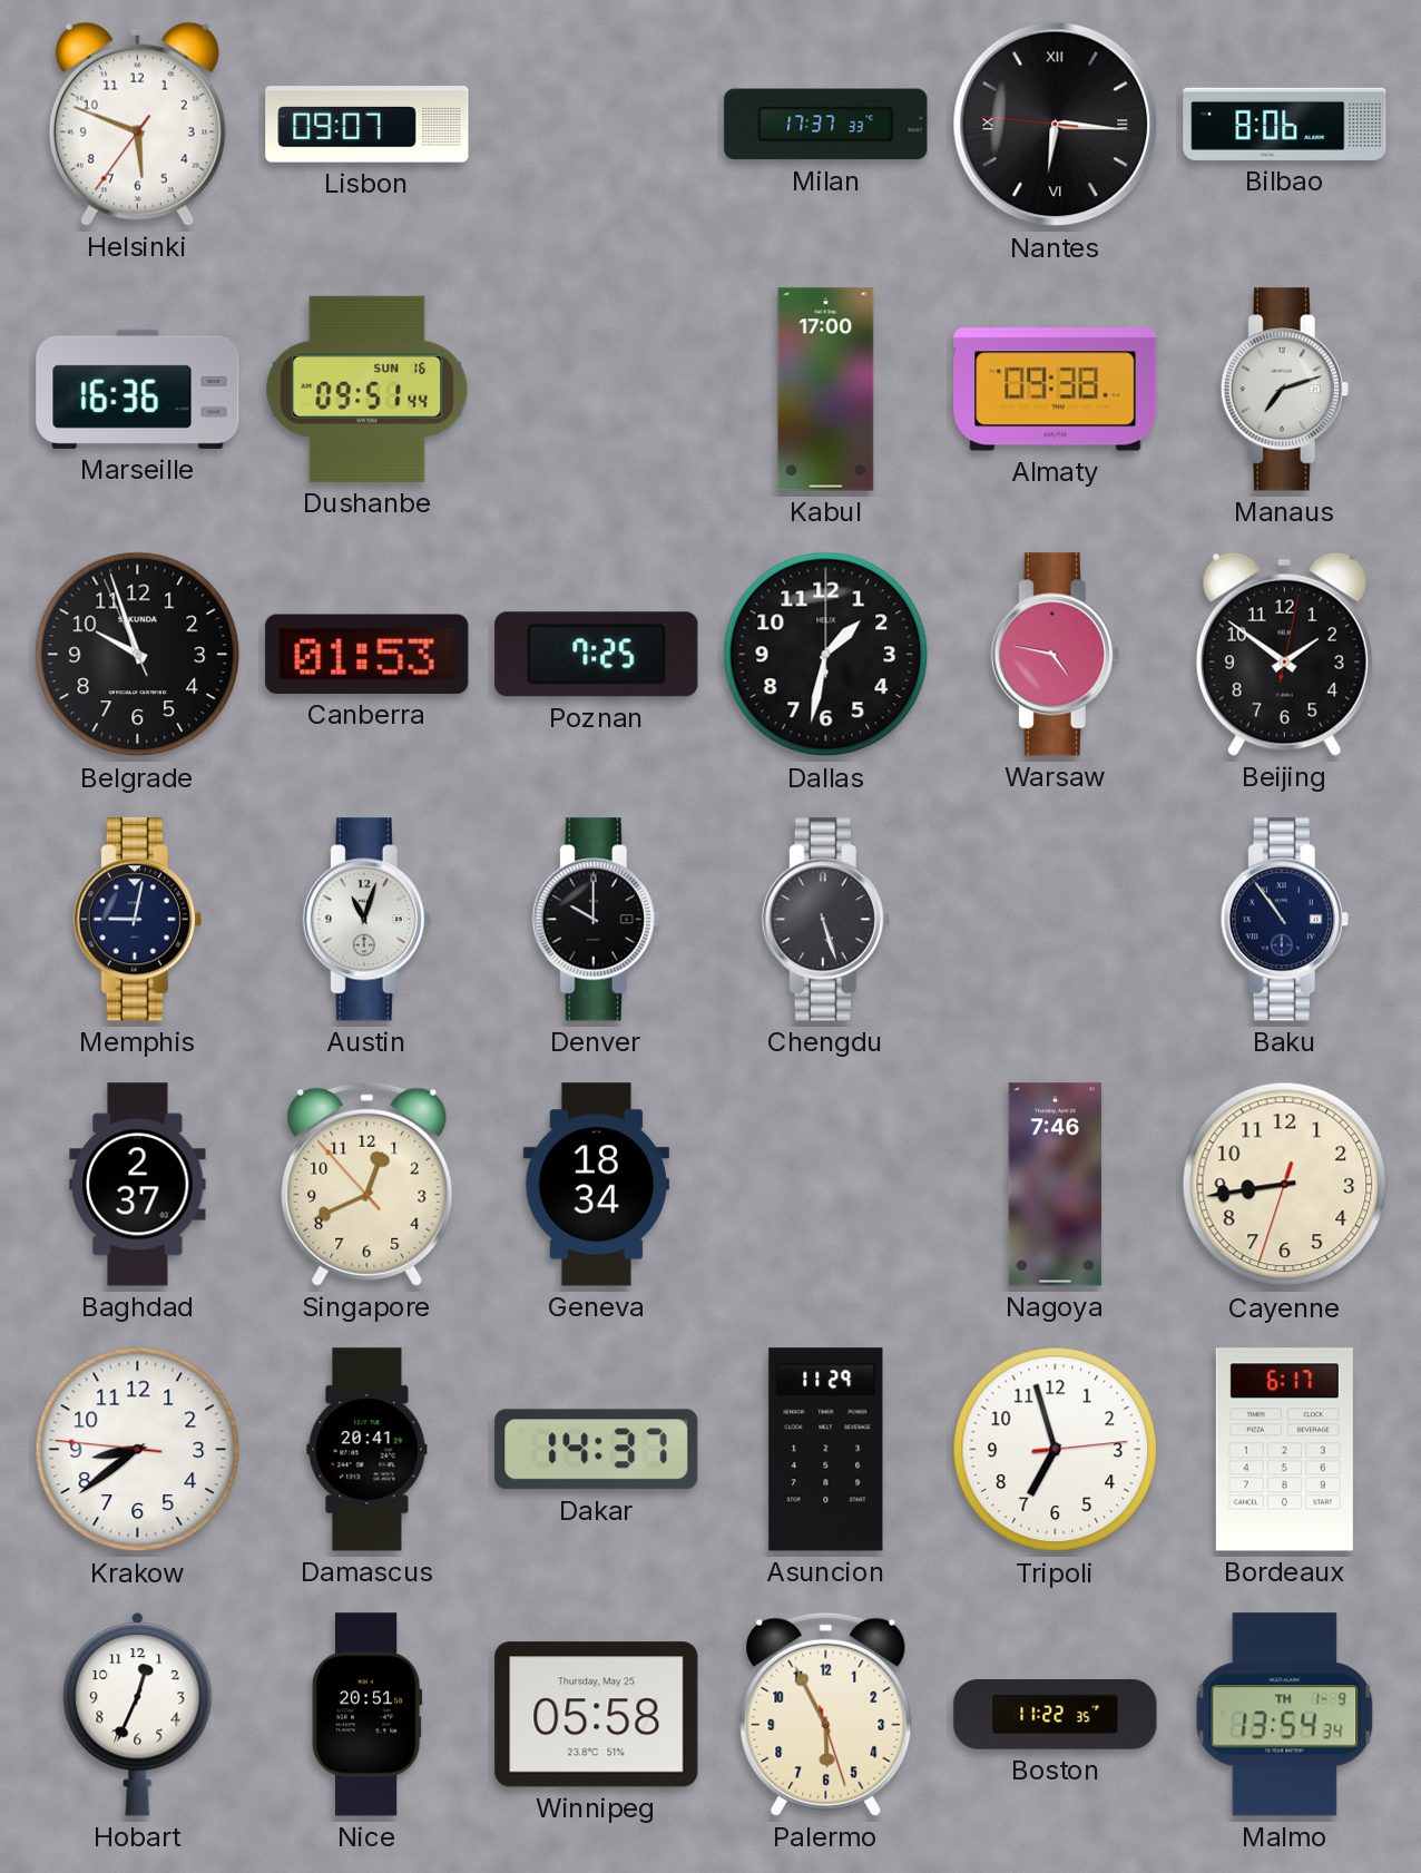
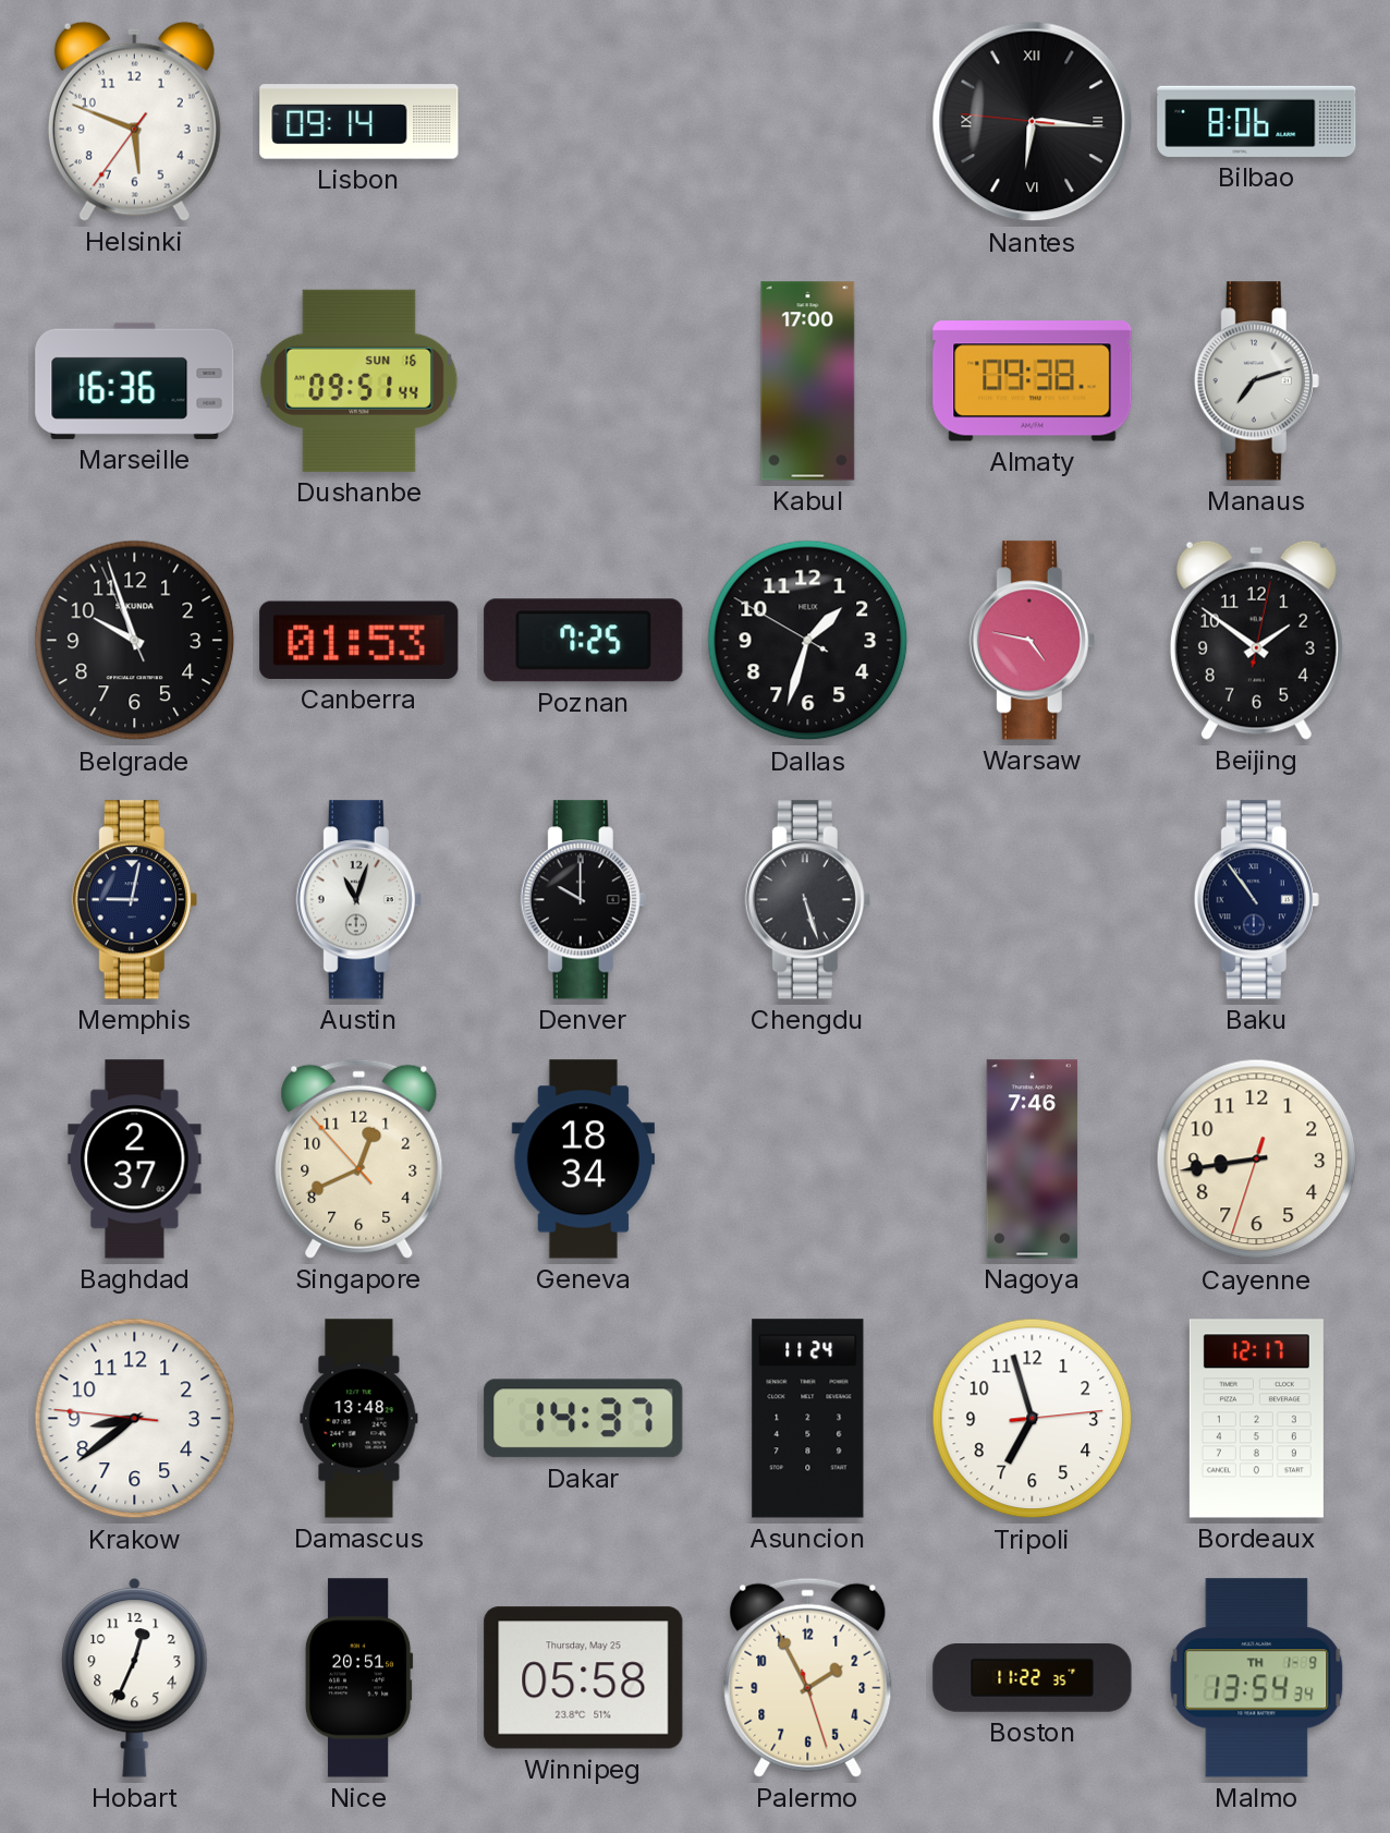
Lisbon: 09:07 -> 09:14 (359, 122)
Milan: 17:37 -> none (826, 125)
Dallas: 1:32:00 -> 1:32:50 (808, 641)
Damascus: 20:41 -> 13:48 (359, 1419)
Asuncion: 11:29 -> 11:24 (808, 1419)
Bordeaux: 6:17 -> 12:17 (1256, 1419)
Palermo: 5:55 -> 1:55 (808, 1677)
